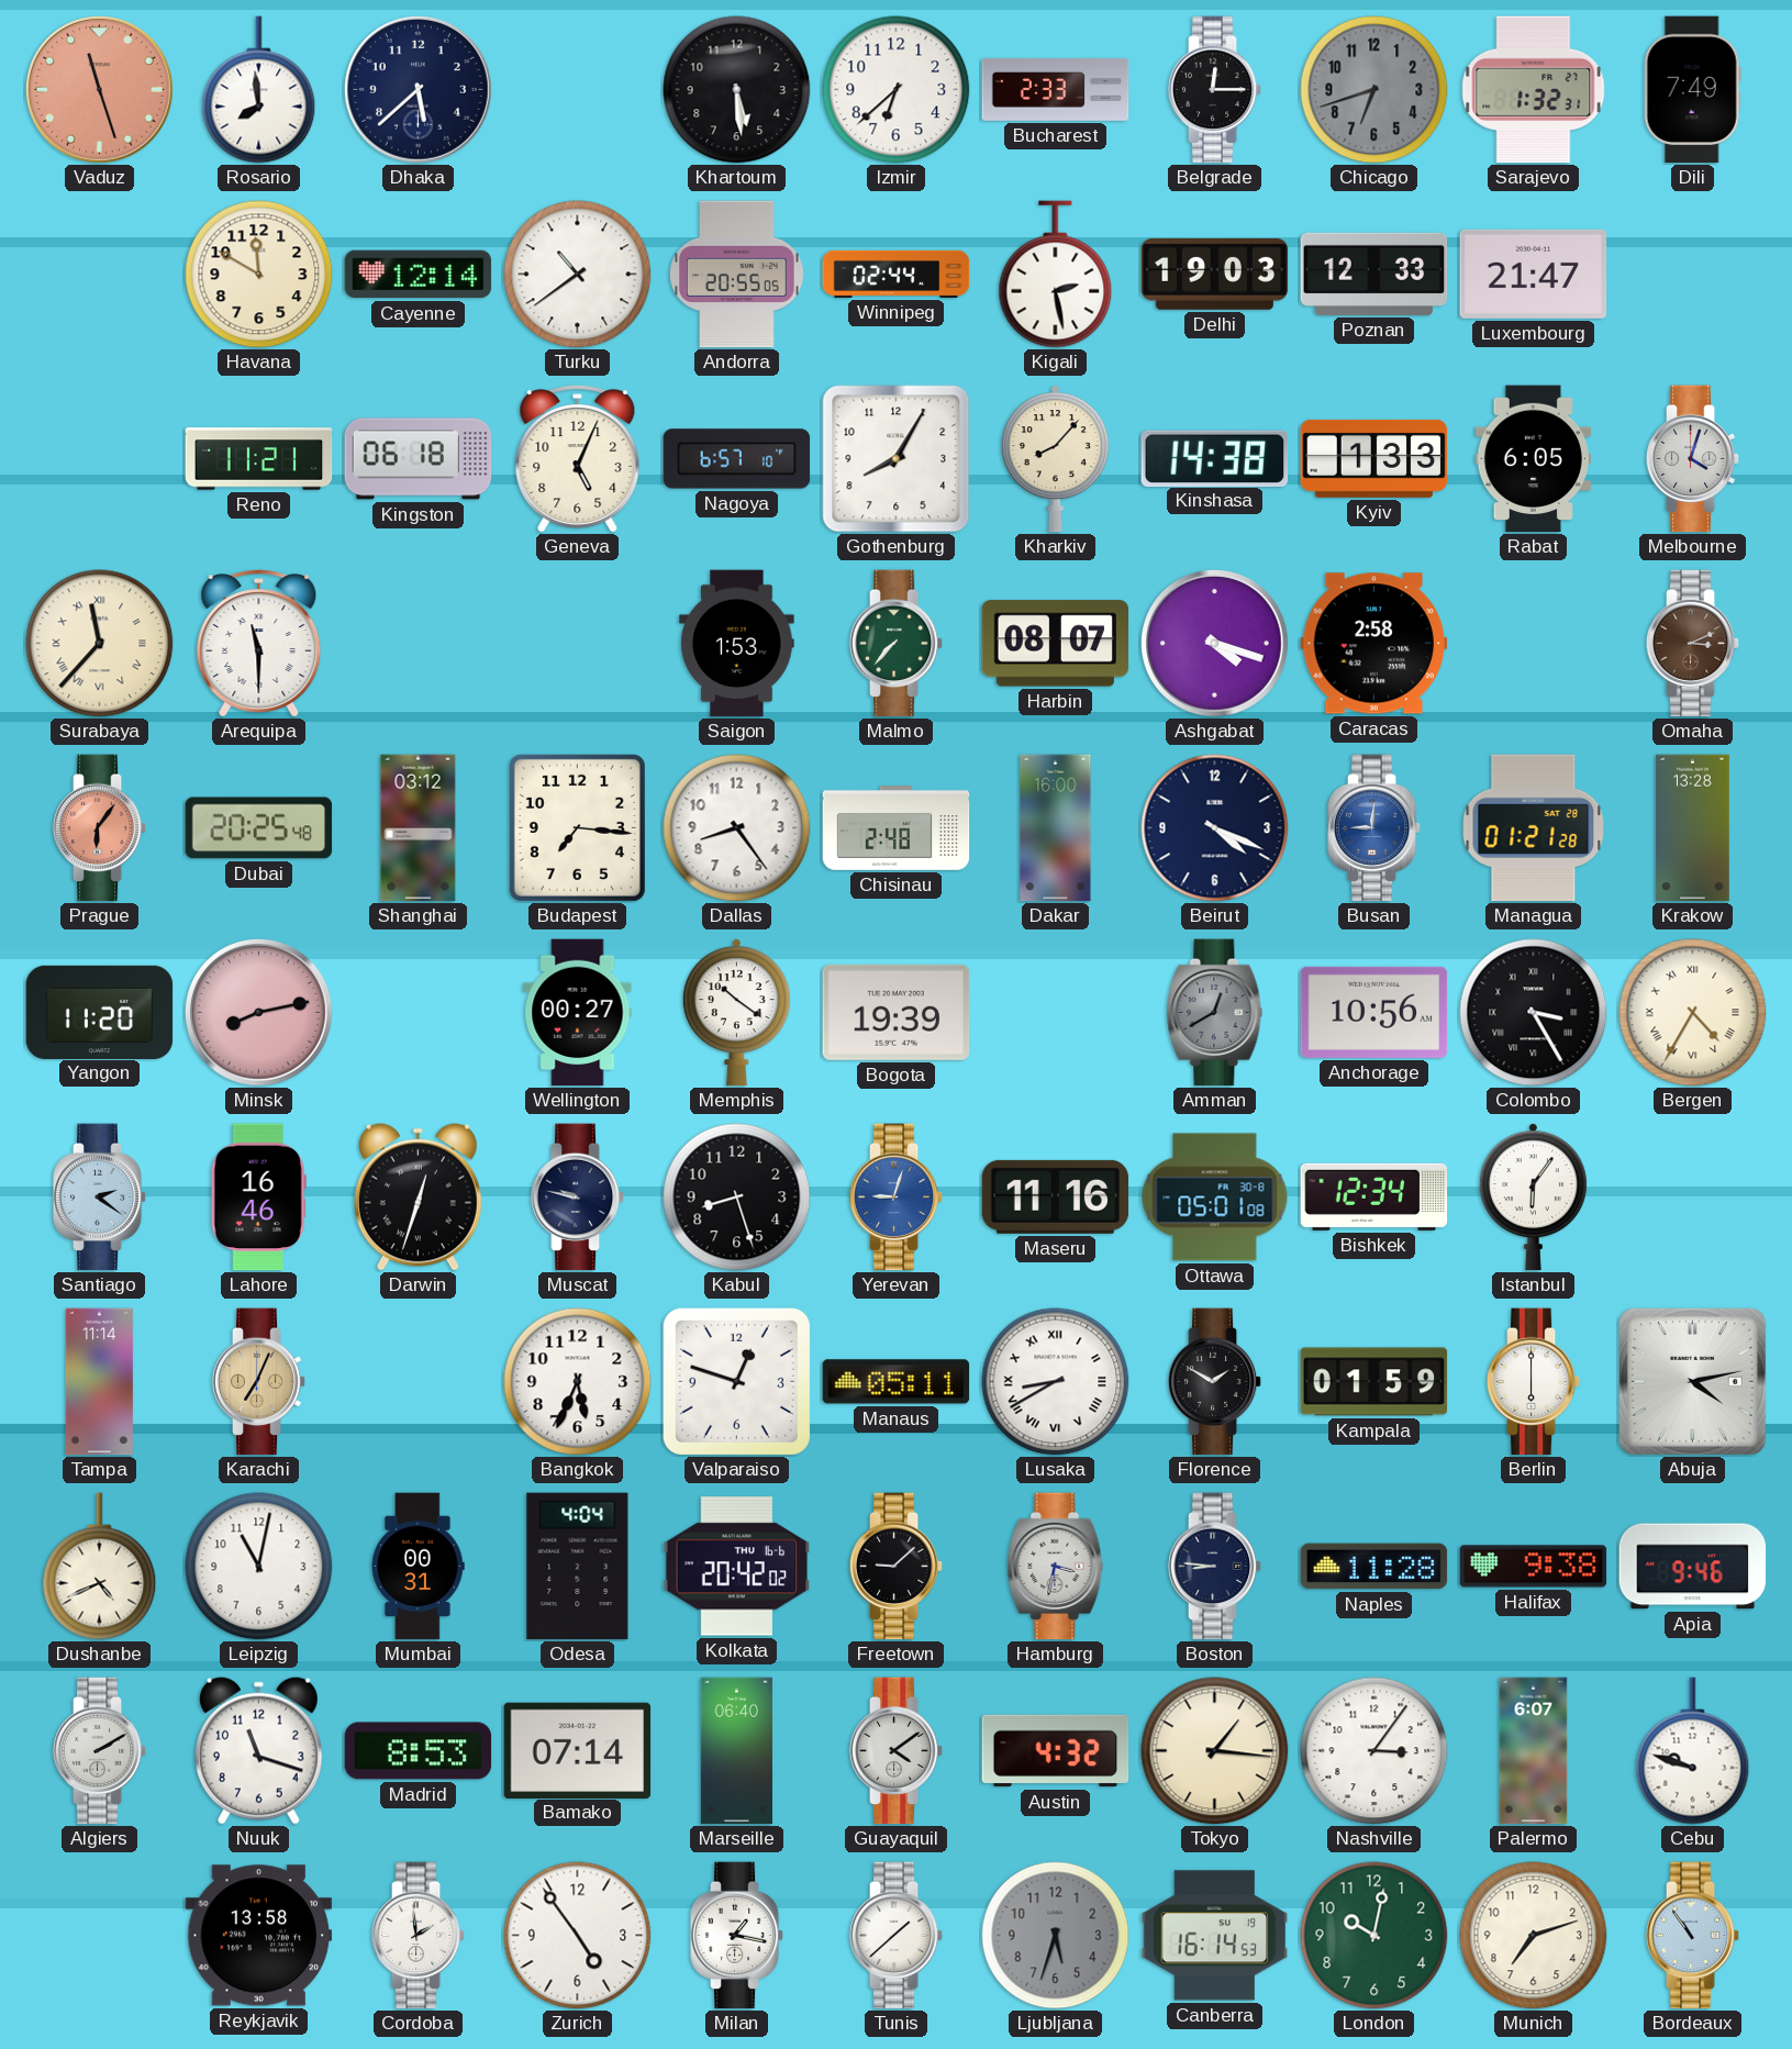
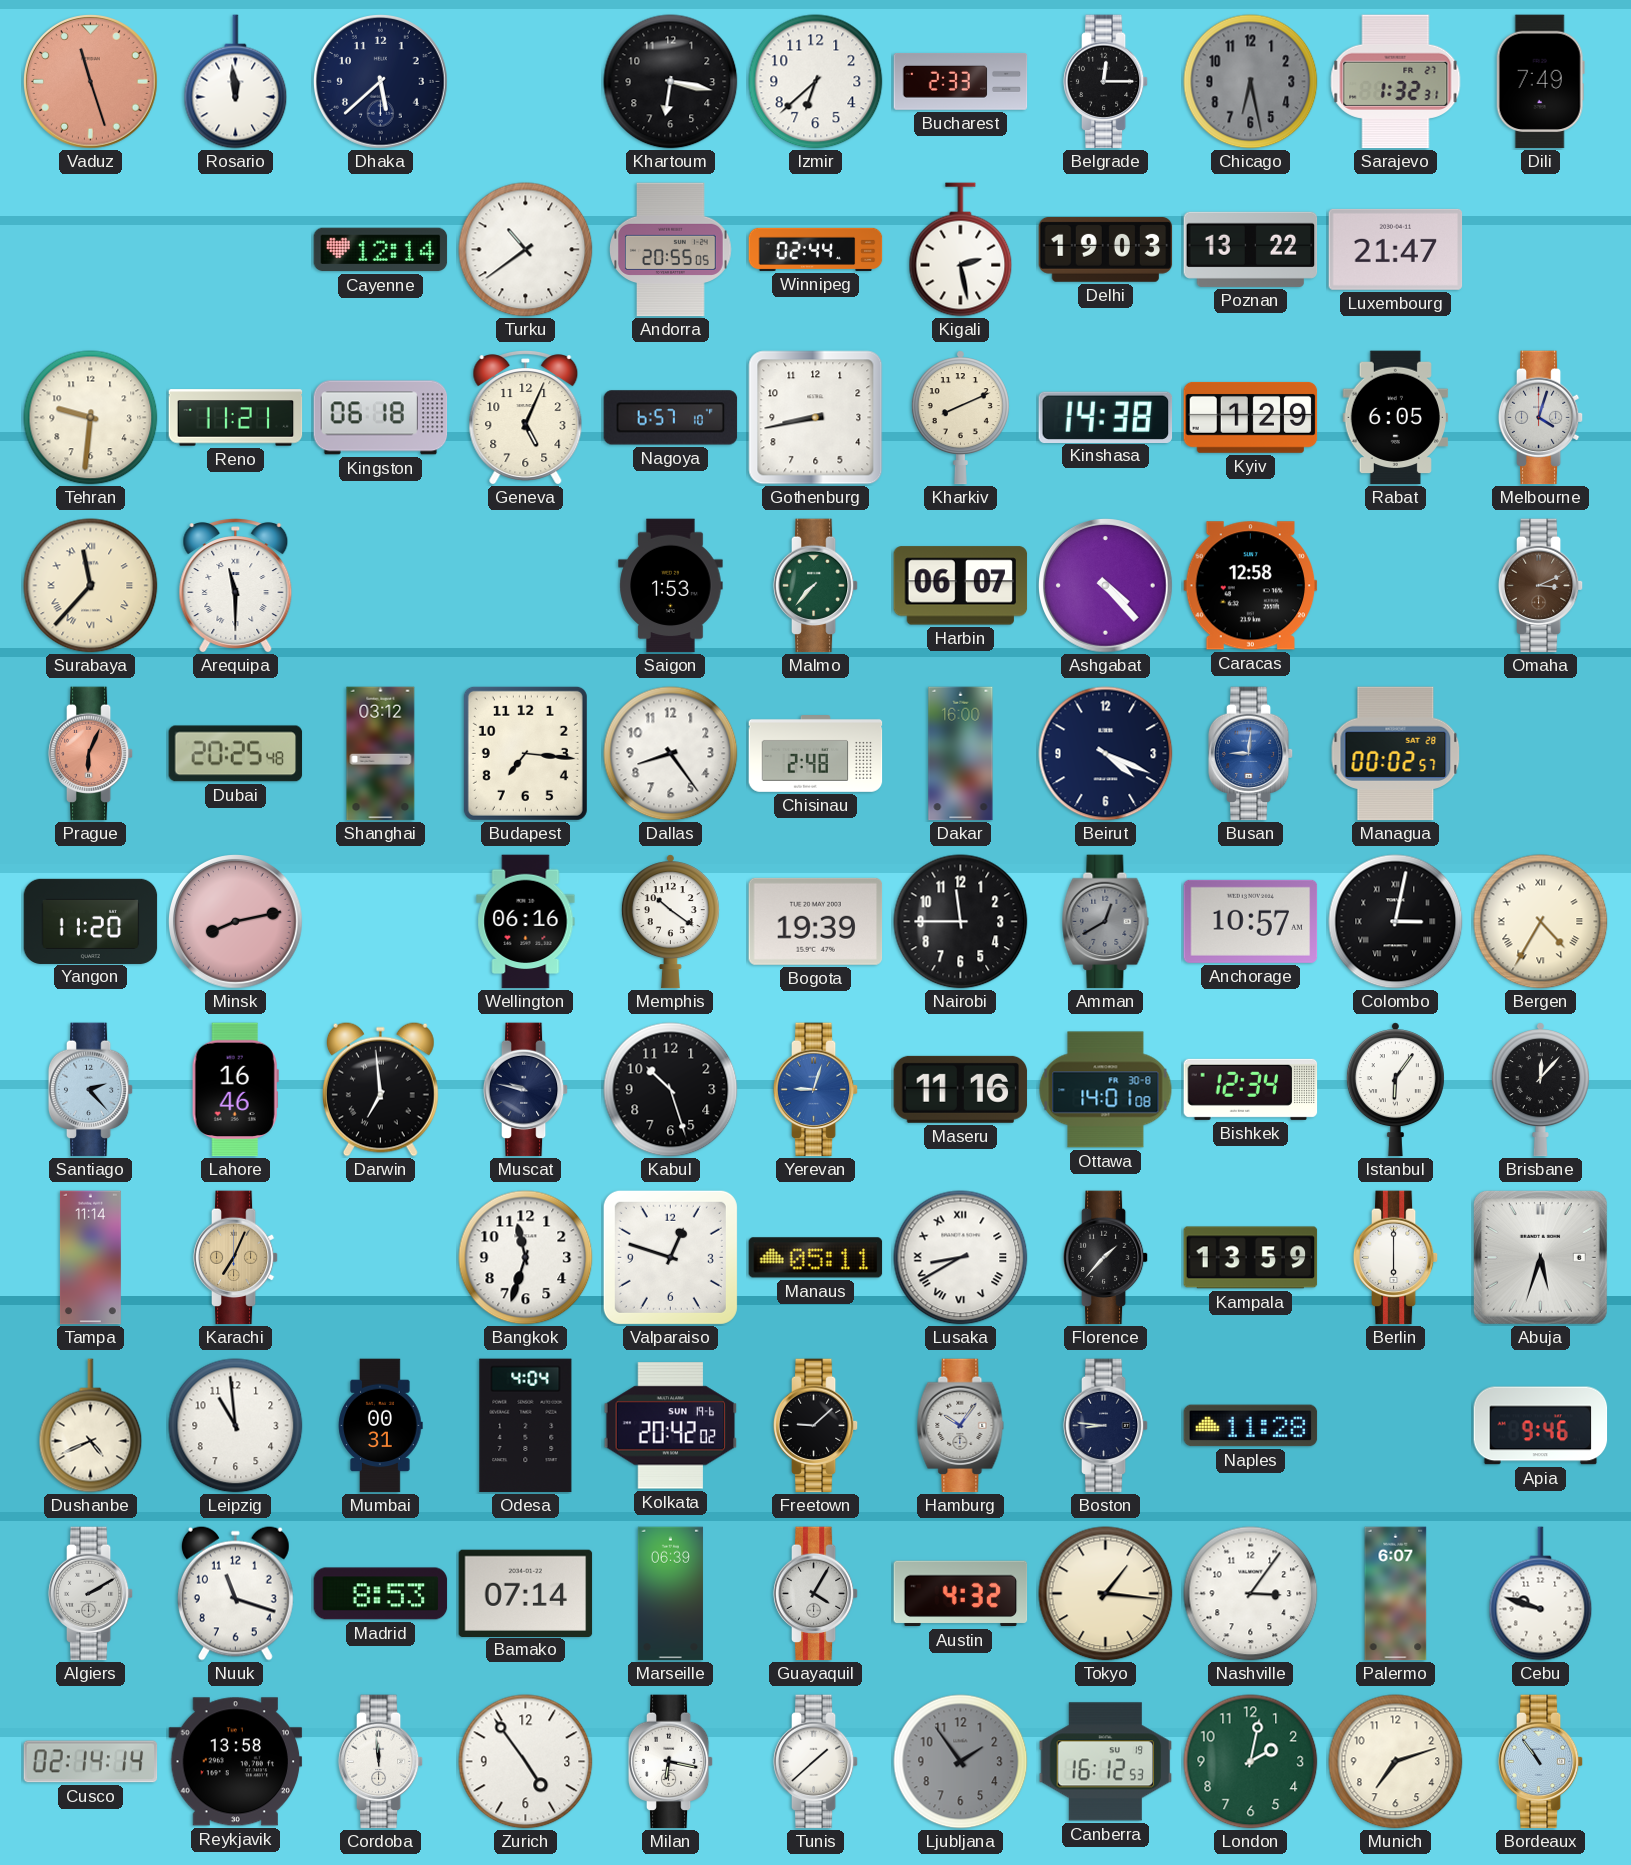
Rosario: 7:59 -> 11:59 (236, 82)
Khartoum: 5:29 -> 6:17 (671, 82)
Chicago: 6:42 -> 6:28 (1251, 82)
Havana: 11:50 -> none (259, 275)
Poznan: 12:33 -> 13:22 (1251, 249)
Tehran: none -> 9:31 (91, 418)
Gothenburg: 8:05 -> 8:43 (816, 418)
Kharkiv: 8:07 -> 8:11 (960, 418)
Kyiv: 1:33 -> 1:29 (1251, 417)
Harbin: 08:07 -> 06:07 (961, 586)
Ashgabat: 4:18 -> 4:23 (1106, 586)
Caracas: 2:58 -> 12:58 (1251, 586)
Prague: 6:06 -> 6:04 (91, 754)
Managua: 01:21 -> 00:02 (1396, 754)
Krakow: 13:28 -> none (1693, 828)
Wellington: 00:27 -> 06:16 (526, 922)
Nairobi: none -> 11:45 (961, 922)
Anchorage: 10:56 -> 10:57 (1251, 921)
Colombo: 3:25 -> 3:02 (1396, 922)
Santiago: 2:21 -> 2:23 (91, 1090)
Darwin: 12:33 -> 6:59 (380, 1089)
Kabul: 8:27 -> 10:27 (671, 1090)
Ottawa: 05:01 -> 14:01 (1106, 1090)
Brisbane: none -> 12:07 (1540, 1090)
Bangkok: 5:34 -> 11:33 (526, 1258)
Florence: 1:50 -> 1:37 (1106, 1258)
Kampala: 01:59 -> 13:59 (1251, 1258)
Abuja: 4:13 -> 5:33 (1540, 1257)
Leipzig: 11:02 -> 10:59 (236, 1426)
Kolkata date: THU 16-6 -> SUN 19-6 (671, 1426)
Hamburg: 3:32 -> 10:06 (961, 1426)
Halifax: 9:38 -> none (1534, 1567)
Marseille: 06:40 -> 06:39 (670, 1594)
Guayaquil: 4:09 -> 4:05 (816, 1594)
Cusco: none -> 02:14 (91, 1762)
Cordoba: 1:59 -> 11:59 (381, 1762)
Milan: 1:17 -> 6:17 (671, 1762)
Ljubljana: 5:33 -> 1:54 (961, 1762)
Canberra: 16:14 -> 16:12 (1106, 1762)
London: 10:02 -> 2:02 (1251, 1762)
